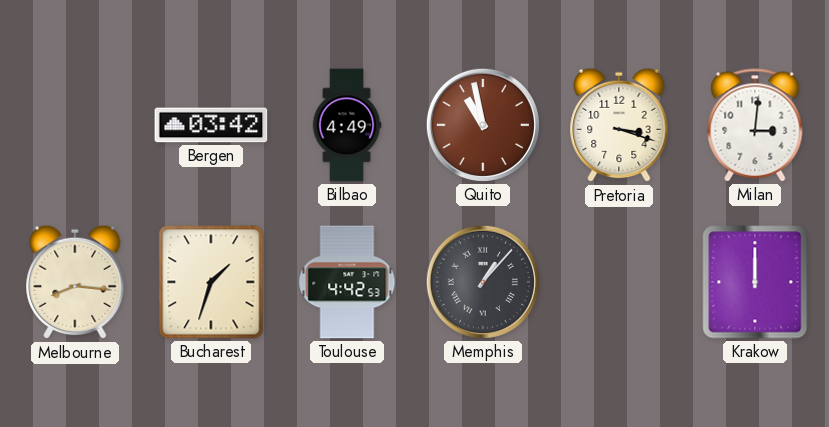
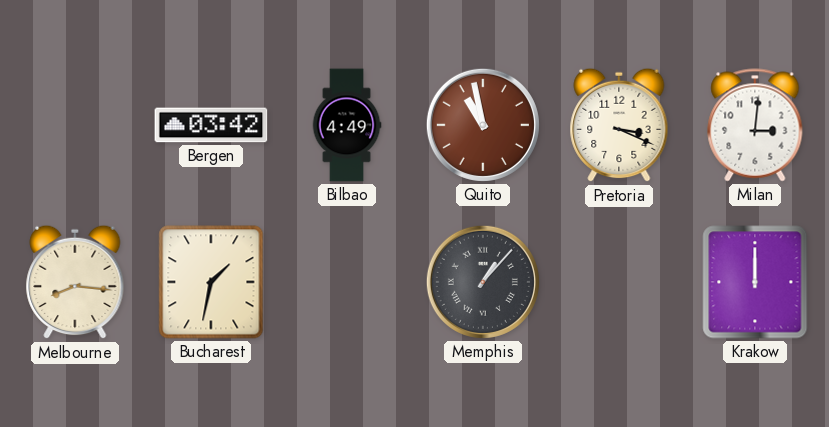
Pretoria: 3:18 -> 3:19 (619, 125)
Bucharest: 1:33 -> 1:32 (211, 282)
Toulouse: 4:42 -> none (347, 282)
